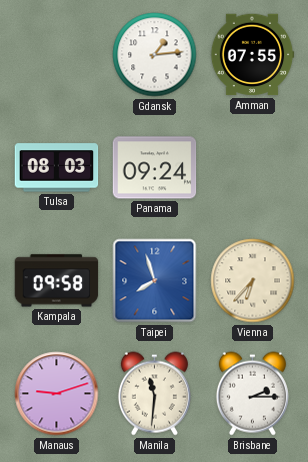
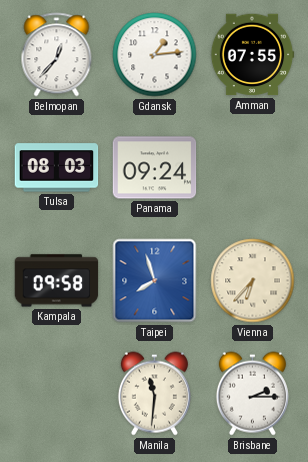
Belmopan: none -> 12:37 (57, 55)
Manaus: 9:12 -> none (57, 394)
